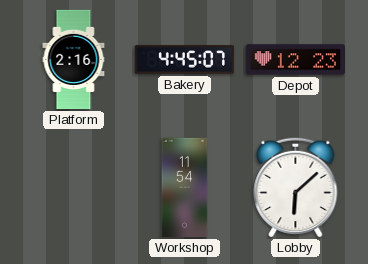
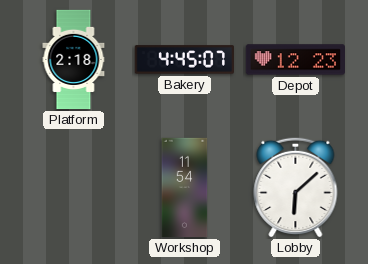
Platform: 2:16 -> 2:18 (74, 60)
